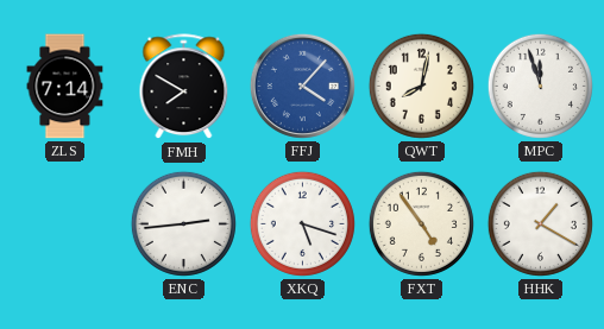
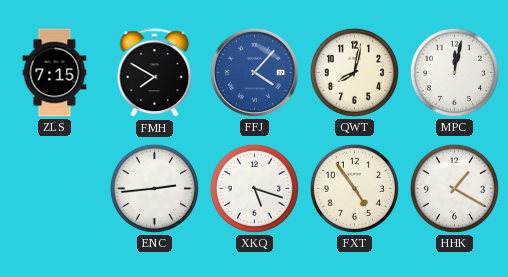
ZLS: 7:14 -> 7:15 (55, 73)
MPC: 11:57 -> 12:02 (454, 72)
